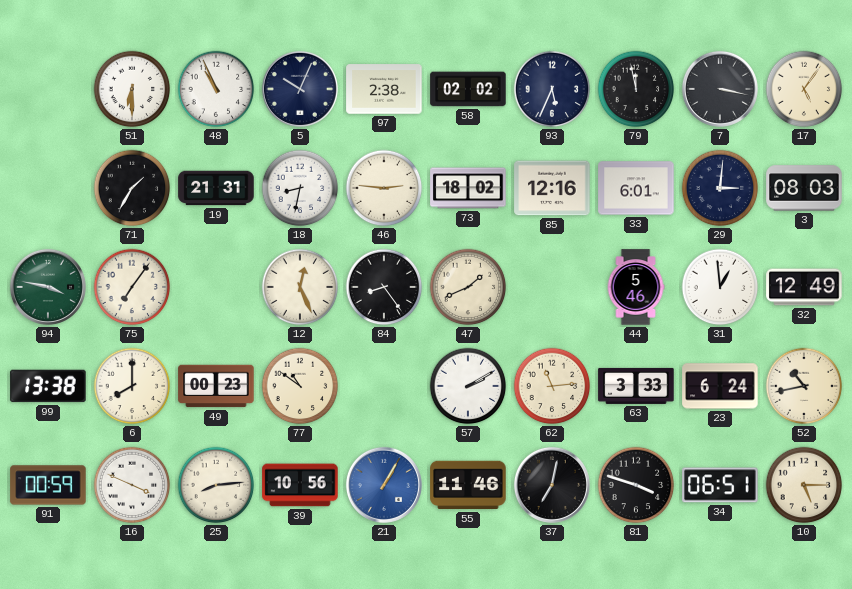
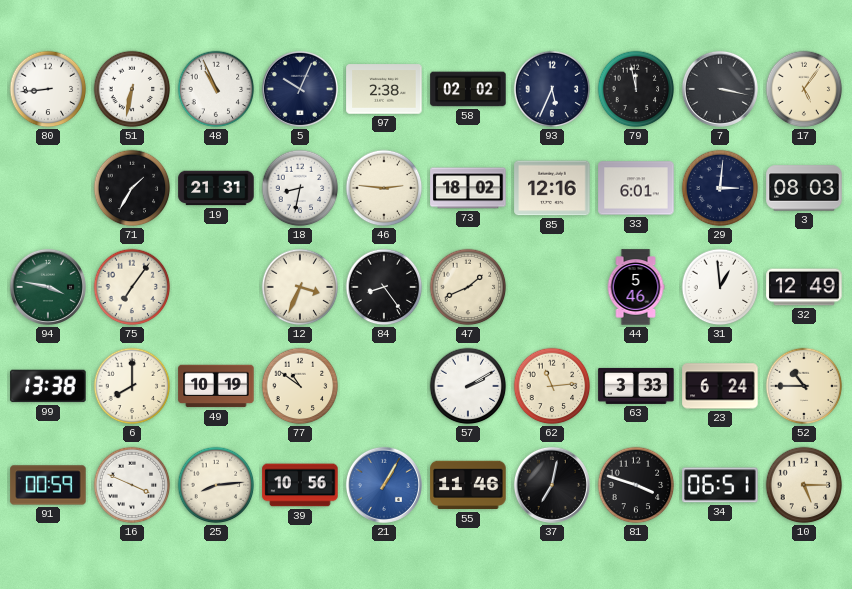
80: none -> 8:44 (48, 89)
51: 6:30 -> 6:32 (132, 89)
12: 12:26 -> 3:34 (300, 287)
49: 00:23 -> 10:19 (216, 386)
52: 10:43 -> 10:45 (804, 386)
